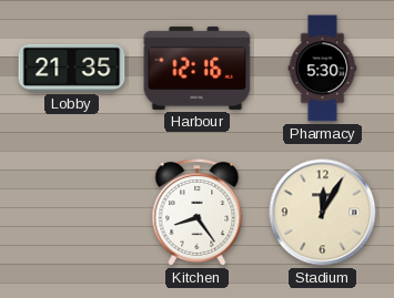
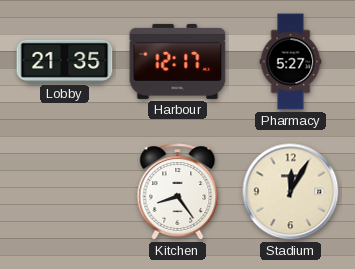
Harbour: 12:16 -> 12:17 (178, 61)
Pharmacy: 5:30 -> 5:27 (291, 62)
